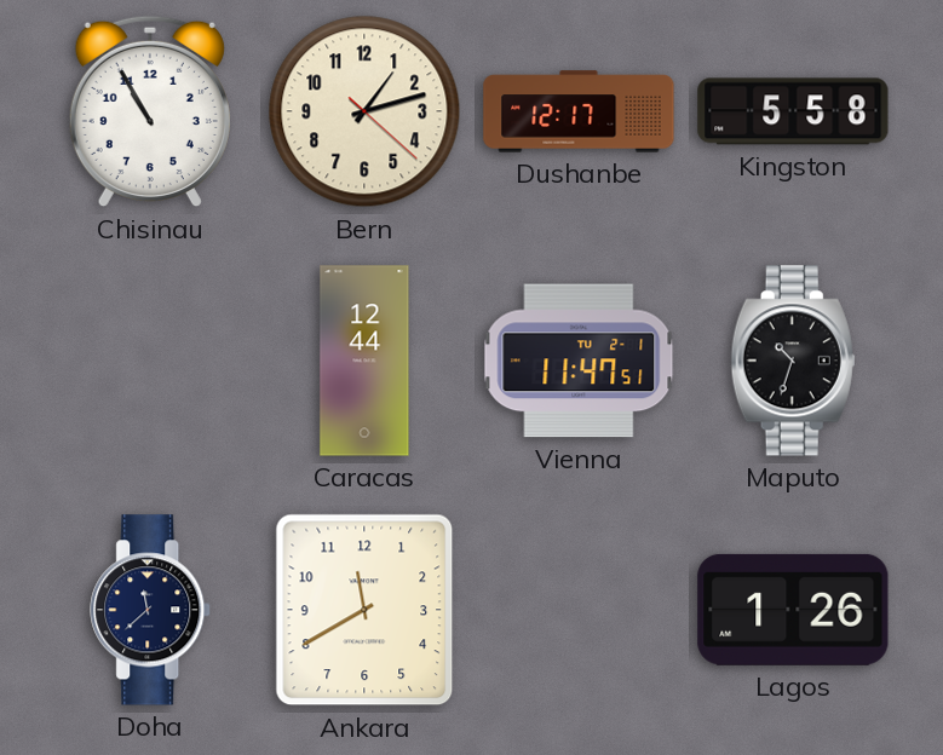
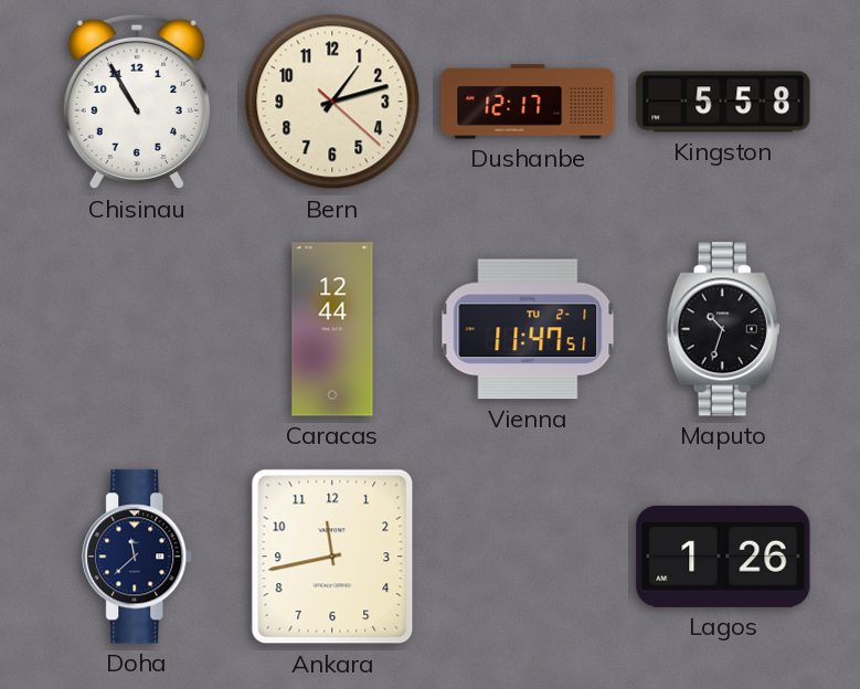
Ankara: 11:40 -> 11:43 (332, 556)
